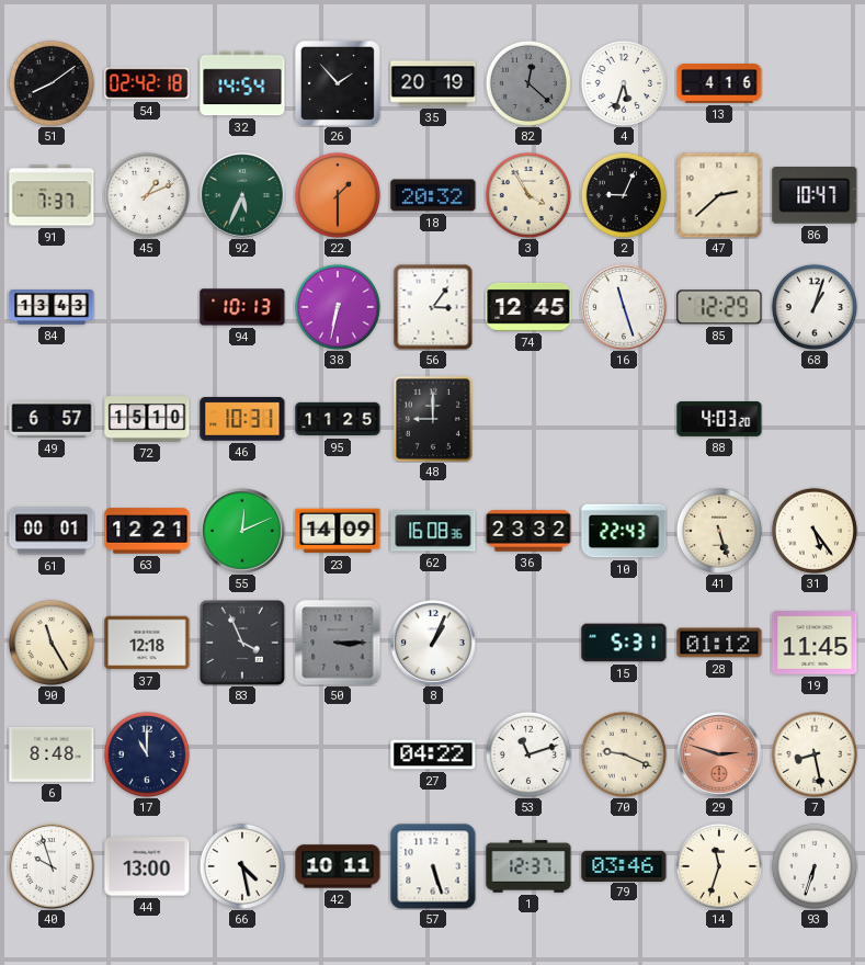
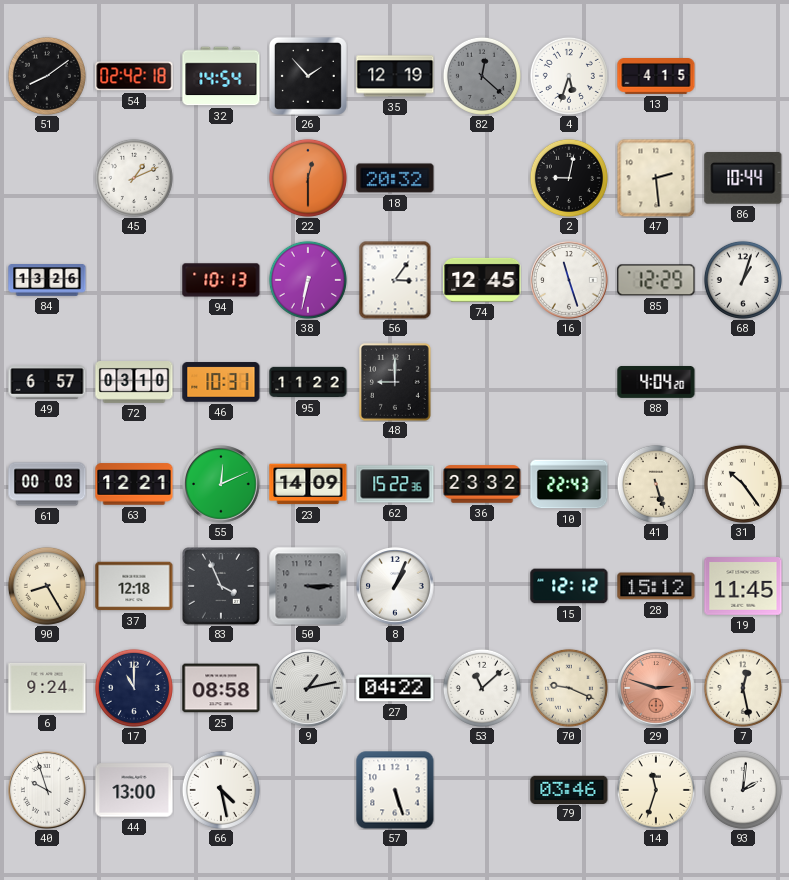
35: 20:19 -> 12:19 (395, 76)
13: 4:16 -> 4:15 (656, 77)
91: 7:37 -> none (52, 195)
92: 5:34 -> none (242, 195)
22: 1:30 -> 12:30 (308, 178)
3: 3:55 -> none (528, 195)
2: 9:04 -> 9:02 (569, 178)
47: 2:38 -> 2:29 (656, 178)
86: 10:47 -> 10:44 (743, 179)
84: 13:43 -> 13:26 (47, 280)
72: 15:10 -> 03:10 (134, 383)
95: 11:25 -> 11:22 (308, 382)
88: 4:03 -> 4:04 (656, 383)
61: 00:01 -> 00:03 (47, 484)
62: 16:08 -> 15:22 (395, 484)
31: 5:24 -> 10:24 (743, 484)
90: 11:25 -> 8:25 (47, 586)
15: 5:31 -> 12:12 (569, 586)
28: 01:12 -> 15:12 (656, 586)
6: 8:48 -> 9:24 (47, 688)
25: none -> 08:58 (221, 688)
9: none -> 1:13 (308, 688)
53: 11:12 -> 11:08 (482, 688)
7: 8:28 -> 12:28 (743, 688)
42: 10:11 -> none (338, 866)
1: 12:37 -> none (528, 866)
93: 6:33 -> 2:01 (743, 790)
